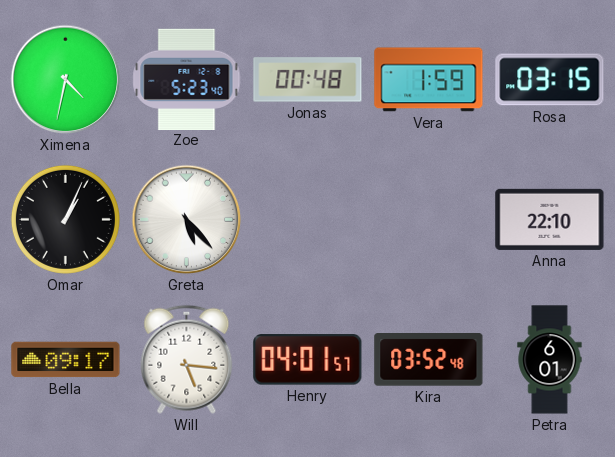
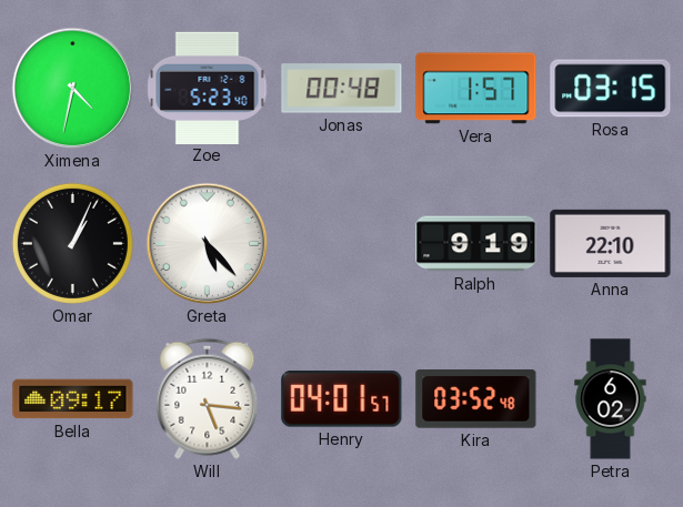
Vera: 1:59 -> 1:57 (476, 89)
Ralph: none -> 9:19 (476, 244)
Petra: 6:01 -> 6:02 (611, 399)
